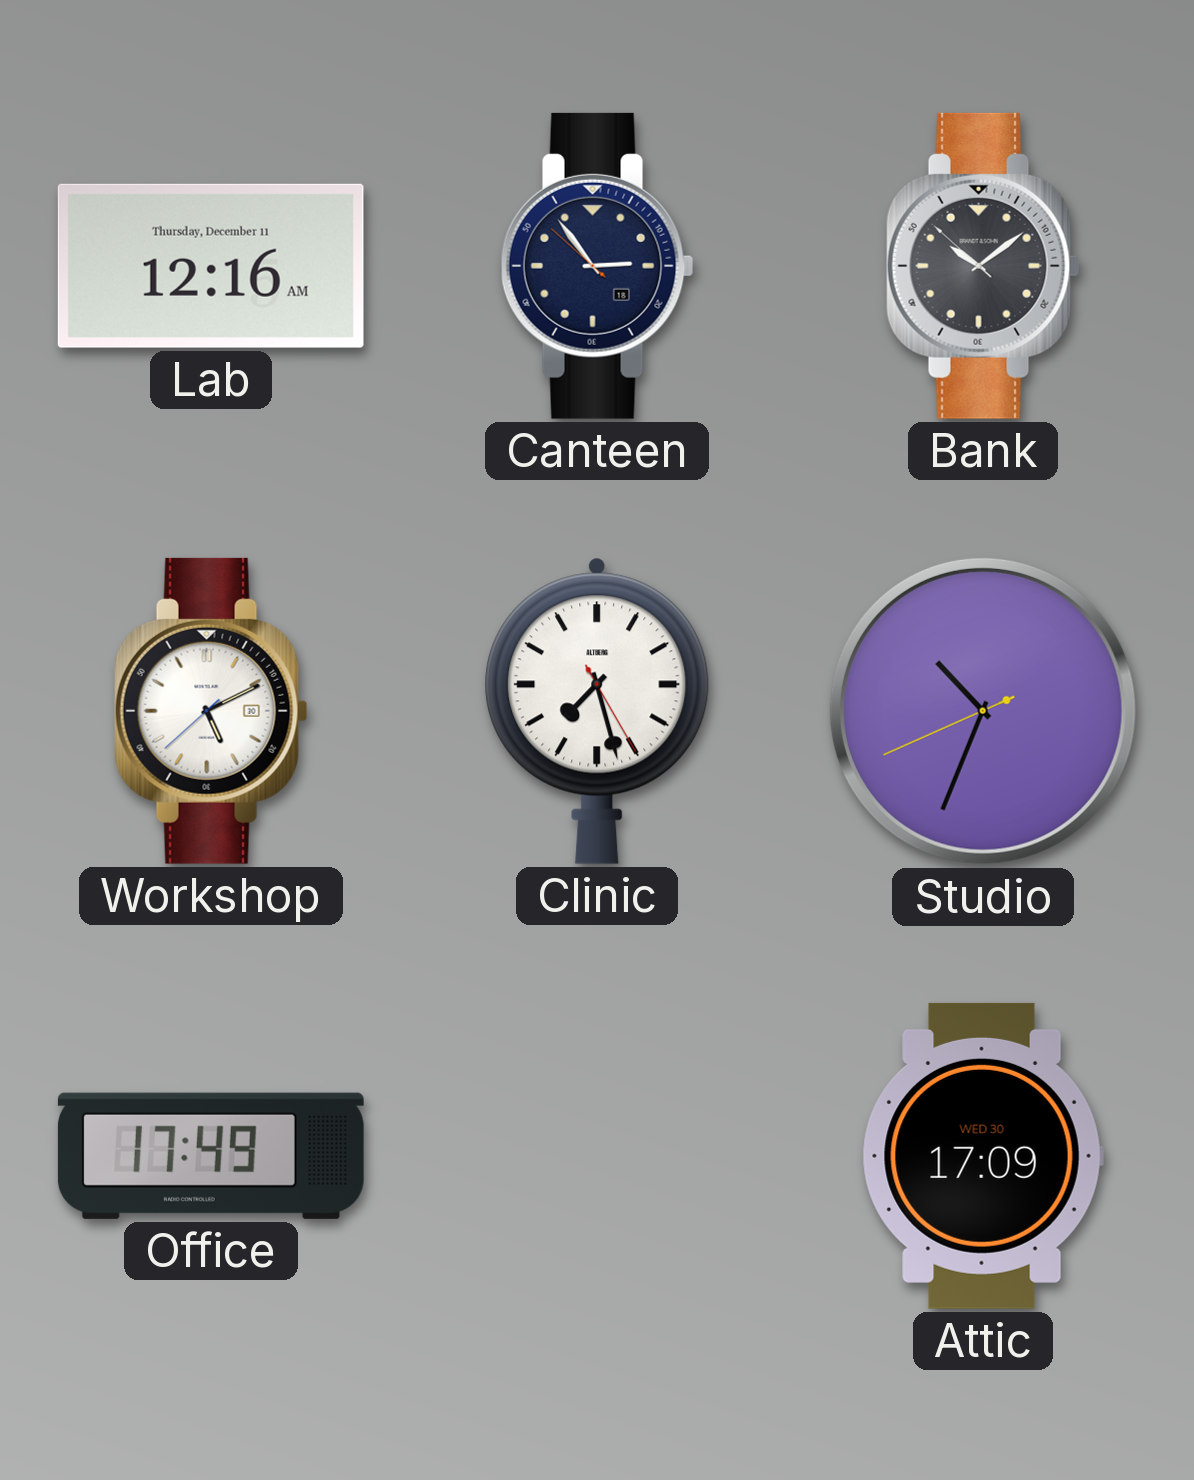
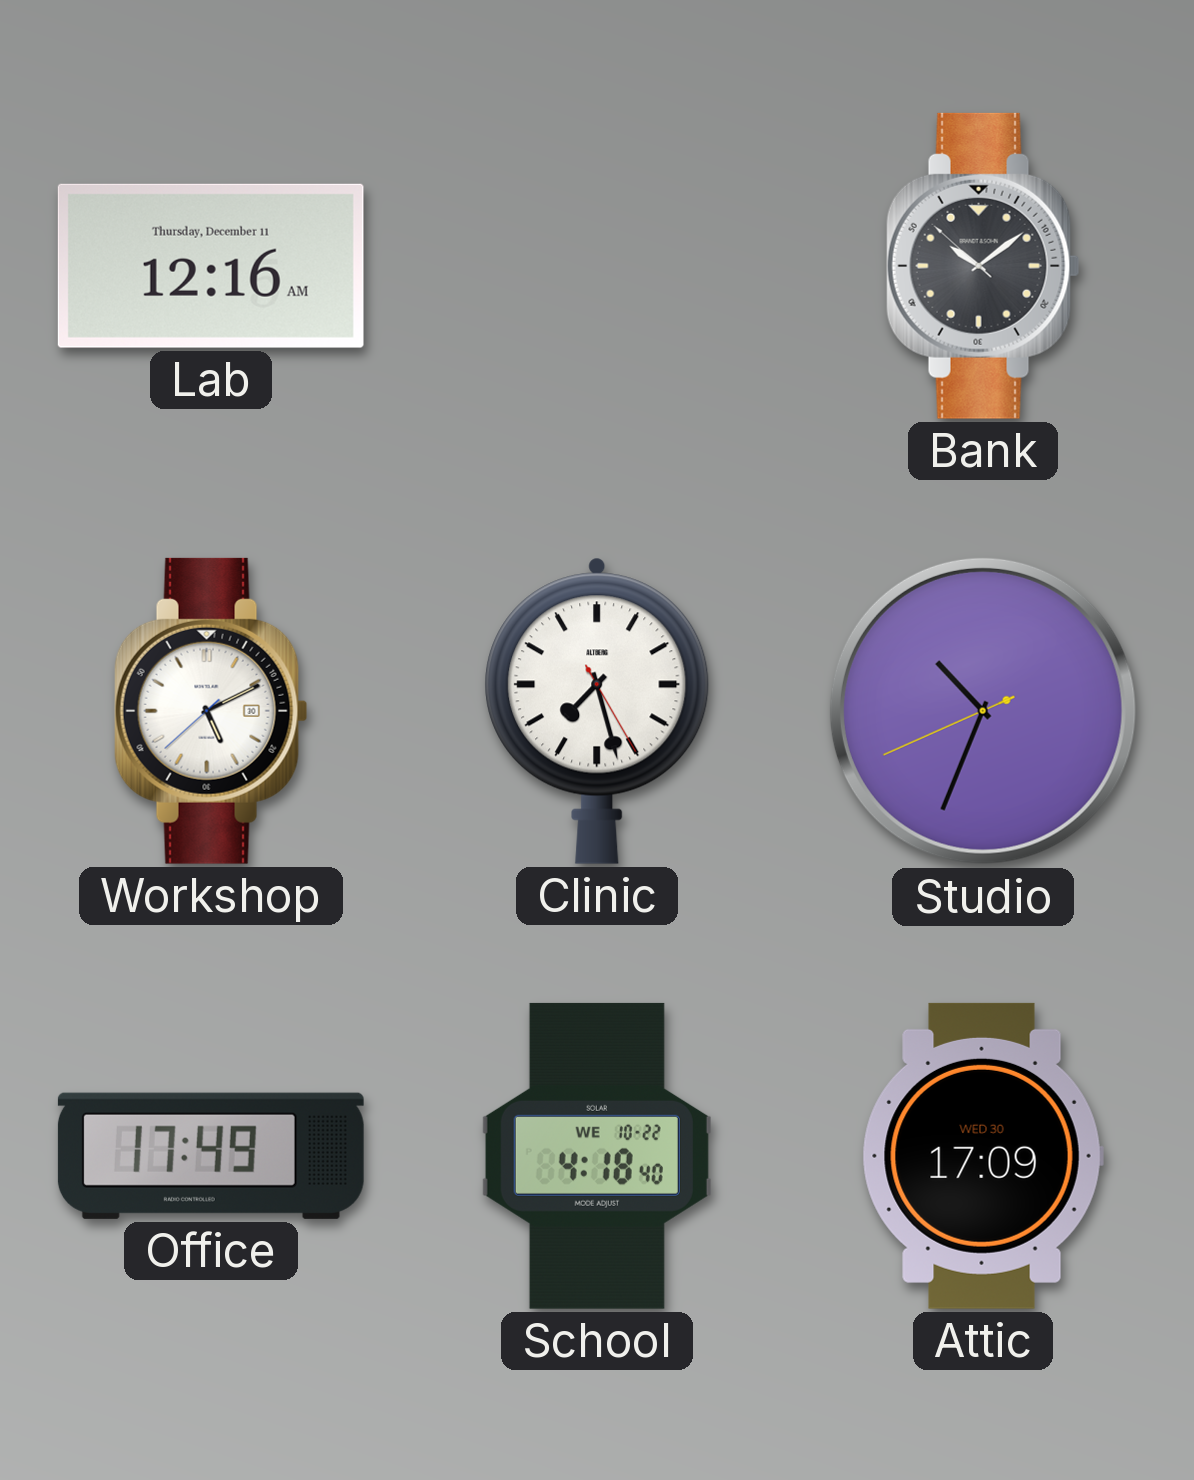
Canteen: 2:53 -> none (597, 266)
School: none -> 4:18 (597, 1156)
